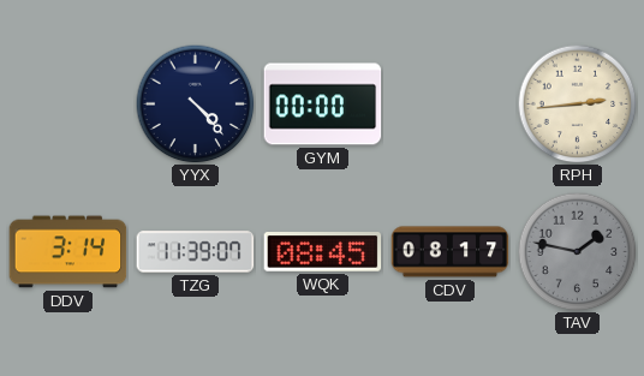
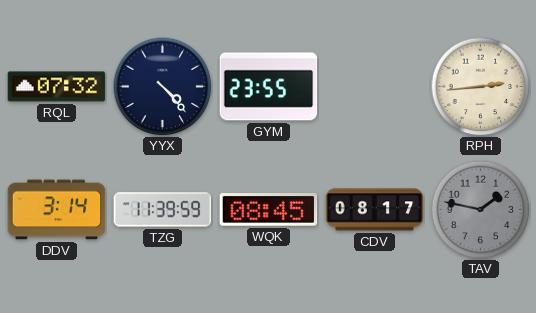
RQL: none -> 07:32 (57, 87)
GYM: 00:00 -> 23:55 (269, 87)
TZG: 11:39:07 -> 11:39:59 (163, 210)
